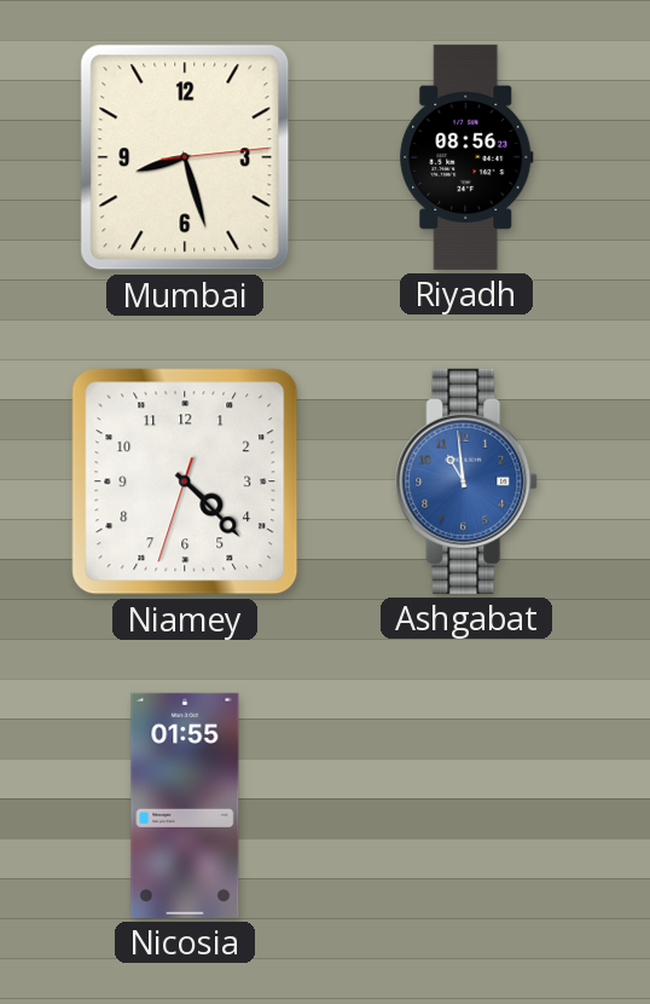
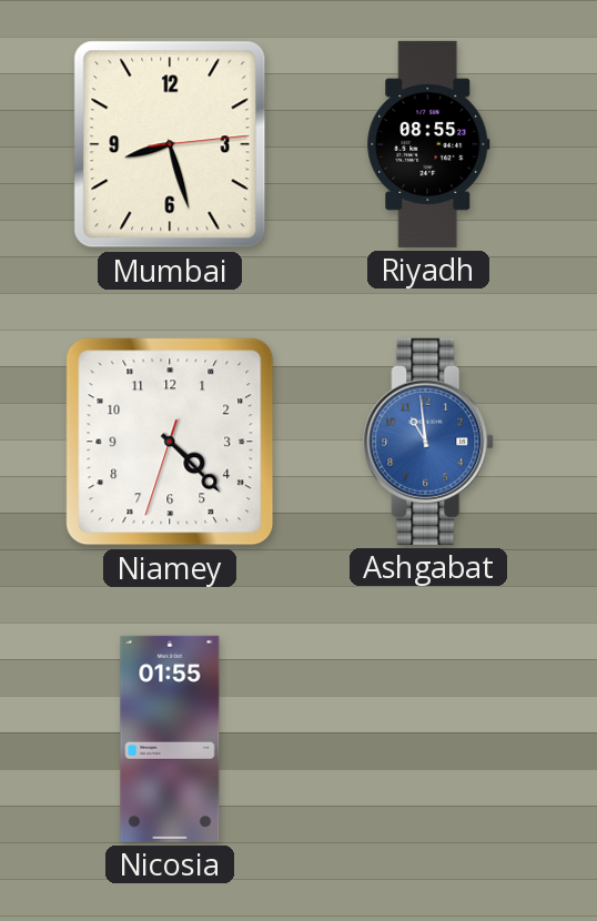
Riyadh: 08:56 -> 08:55 (428, 144)
